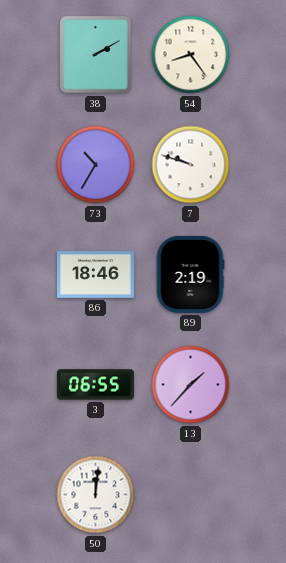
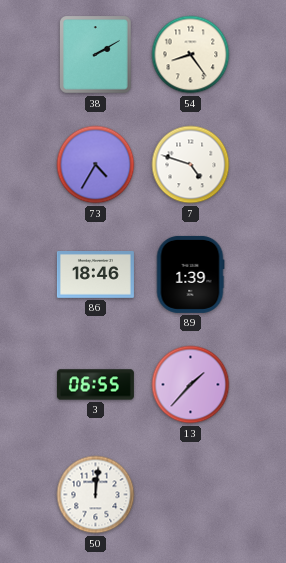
73: 10:35 -> 4:35 (96, 165)
7: 9:48 -> 4:48 (191, 165)
89: 2:19 -> 1:39 (190, 274)
